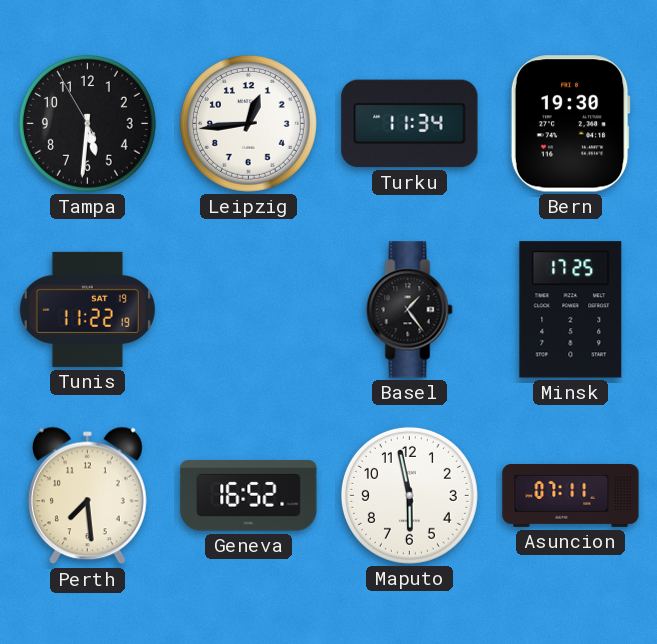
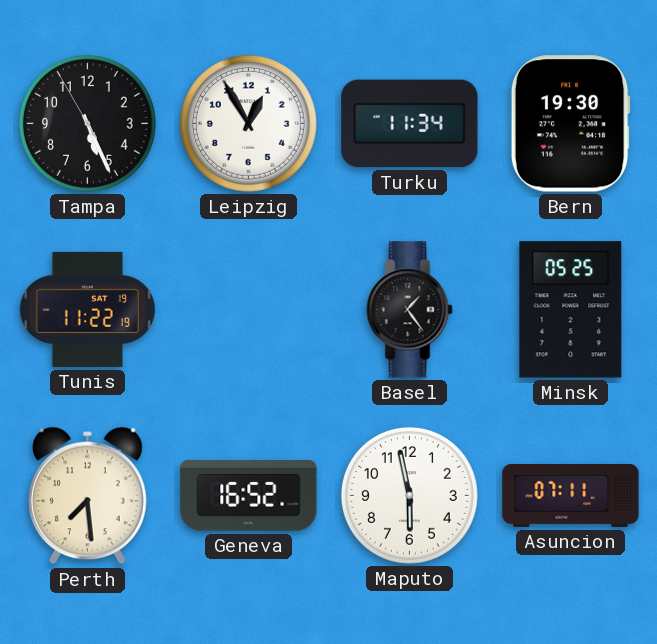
Tampa: 5:30 -> 5:25 (87, 123)
Leipzig: 12:44 -> 12:55 (248, 123)
Minsk: 17:25 -> 05:25 (571, 310)
